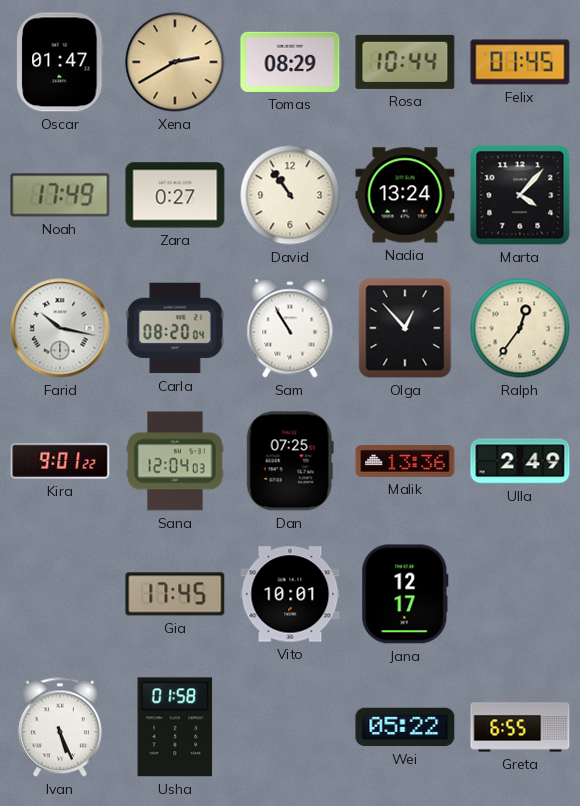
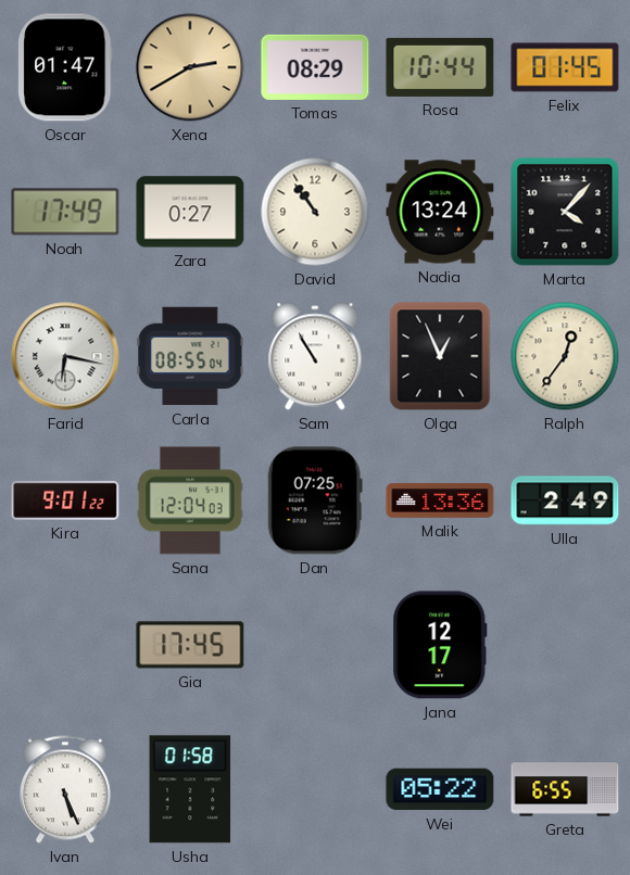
Farid: 10:17 -> 6:17 (65, 356)
Carla: 08:20 -> 08:55 (190, 356)
Olga: 12:53 -> 12:56 (440, 356)
Vito: 10:01 -> none (290, 594)
